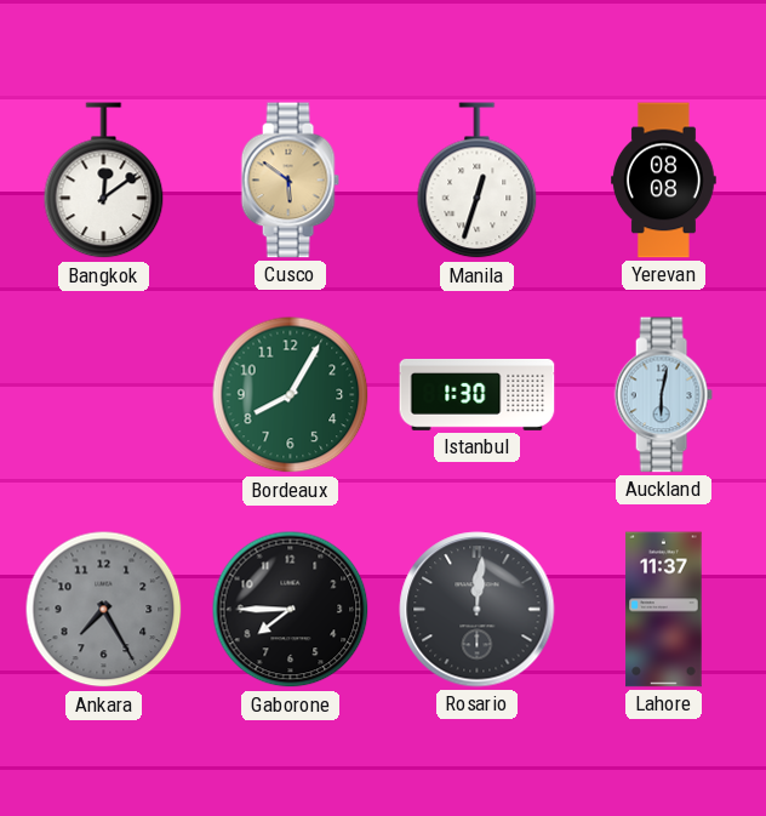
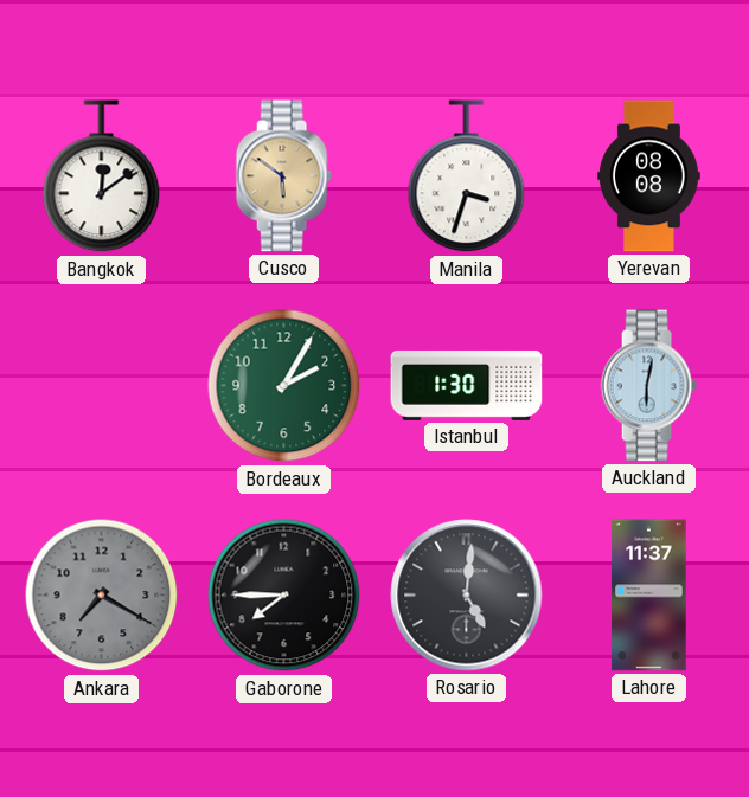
Manila: 12:33 -> 3:33 (467, 176)
Bordeaux: 8:05 -> 2:05 (284, 386)
Ankara: 7:25 -> 7:20 (102, 596)
Rosario: 12:01 -> 5:01 (467, 596)
